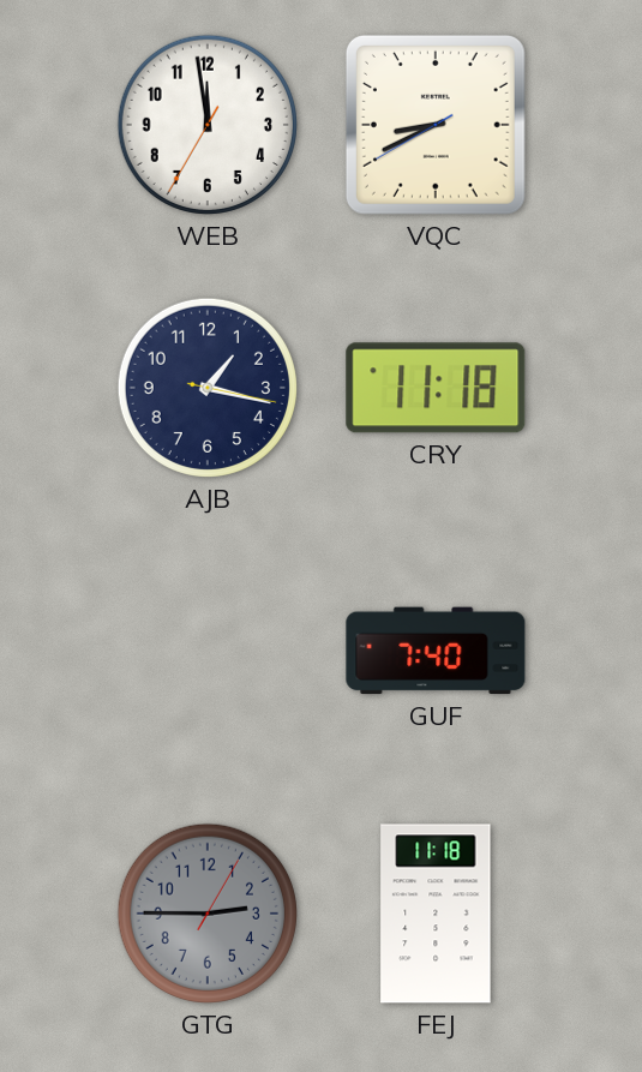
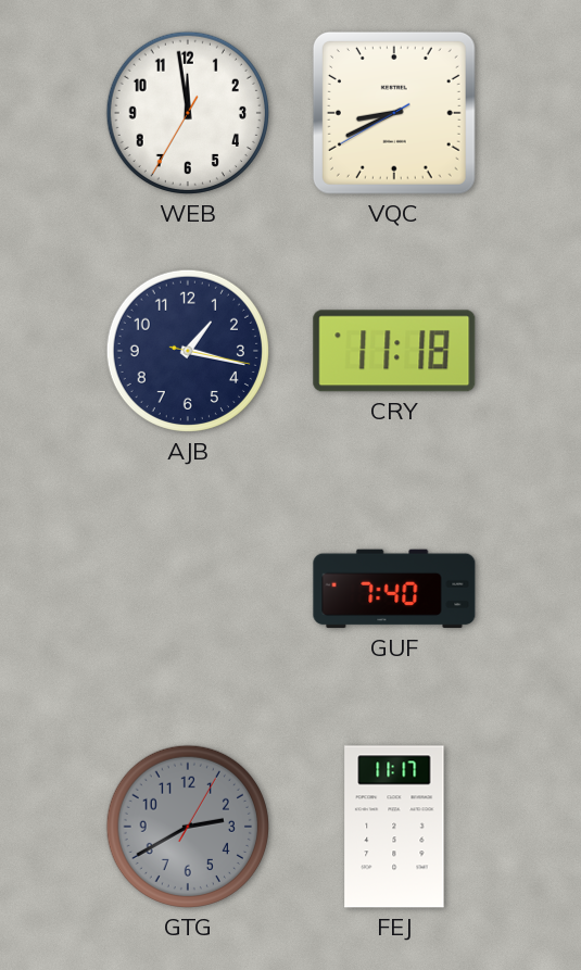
GTG: 2:45 -> 2:40 (188, 827)
FEJ: 11:18 -> 11:17 (394, 827)
